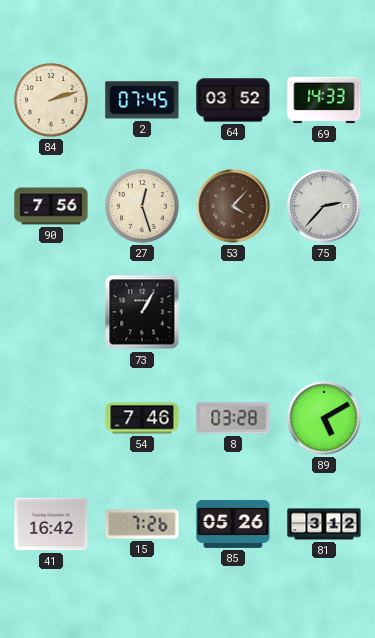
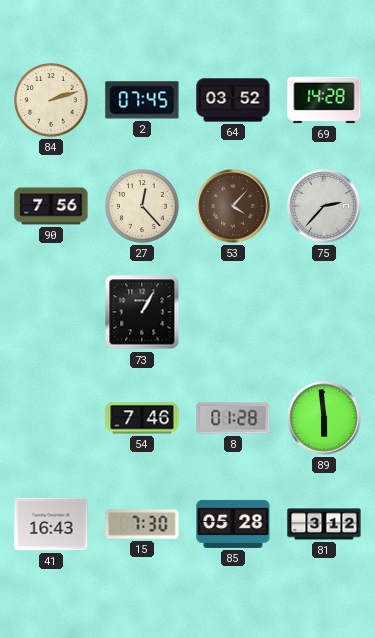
69: 14:33 -> 14:28 (324, 100)
27: 12:27 -> 12:23 (143, 207)
8: 03:28 -> 01:28 (233, 418)
89: 5:10 -> 5:59 (324, 418)
41: 16:42 -> 16:43 (51, 524)
15: 7:26 -> 7:30 (142, 524)
85: 05:26 -> 05:28 (233, 524)
